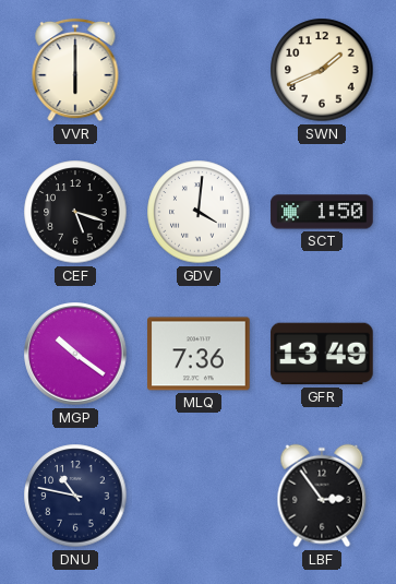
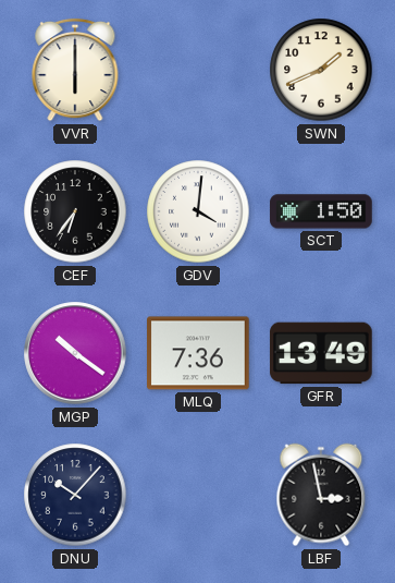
CEF: 5:18 -> 6:36 (75, 211)
DNU: 10:47 -> 10:07 (75, 495)
LBF: 2:54 -> 2:58 (321, 495)
